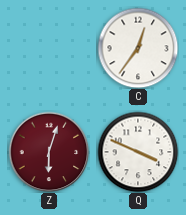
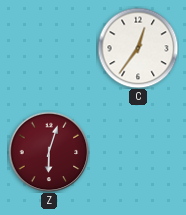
Q: 3:49 -> none (138, 152)
